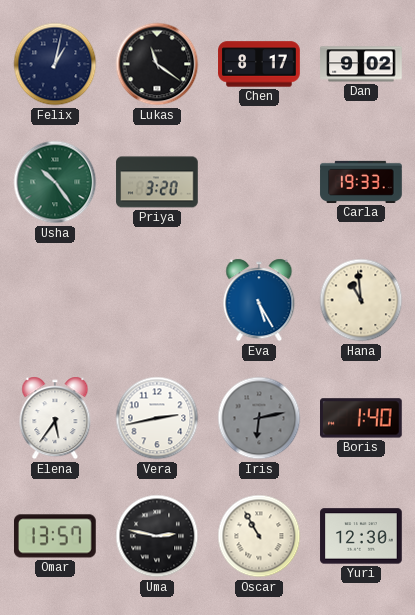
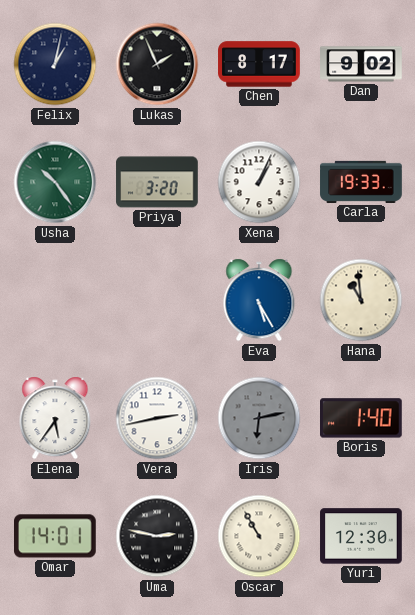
Lukas: 11:21 -> 1:56 (157, 64)
Xena: none -> 1:04 (259, 182)
Omar: 13:57 -> 14:01 (56, 536)
